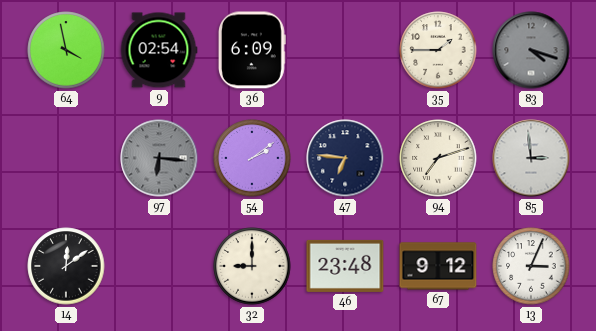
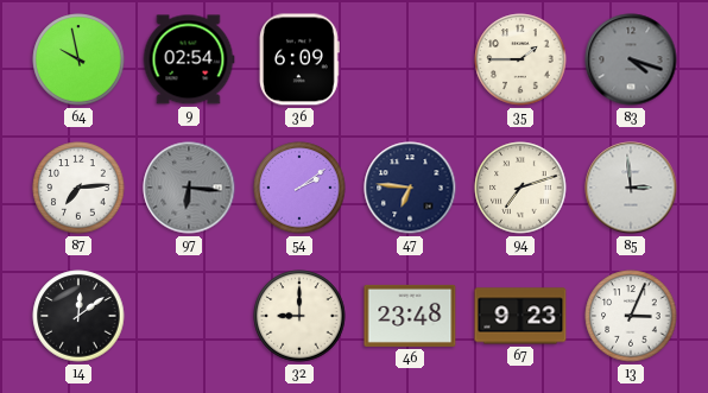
64: 3:58 -> 9:58 (78, 59)
87: none -> 7:14 (78, 188)
67: 9:12 -> 9:23 (520, 316)
